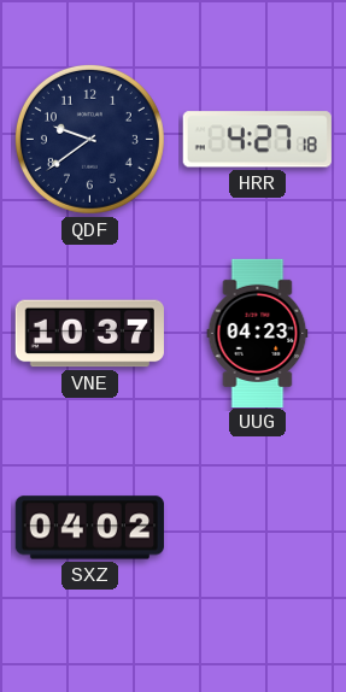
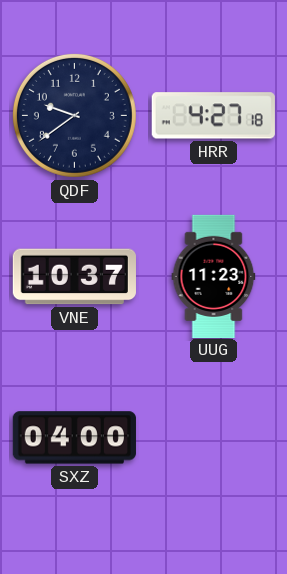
UUG: 04:23 -> 11:23 (214, 276)
SXZ: 04:02 -> 04:00 (74, 438)
